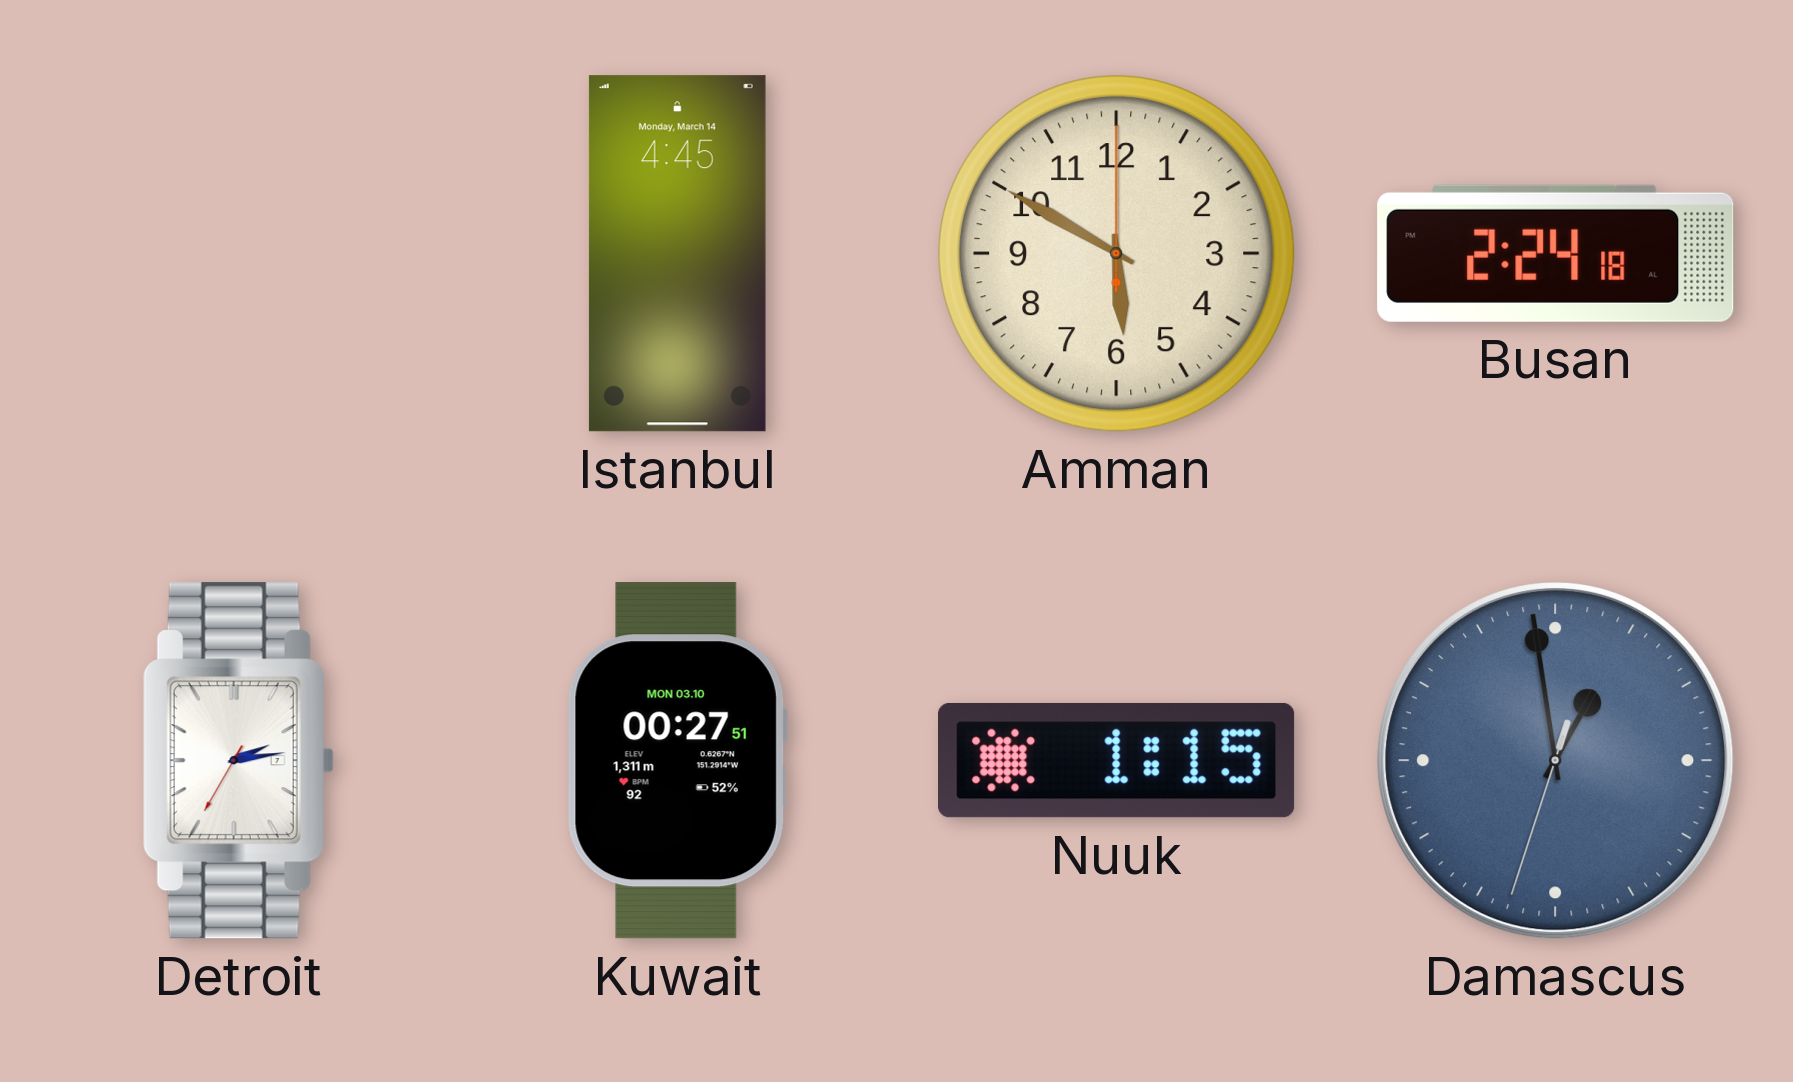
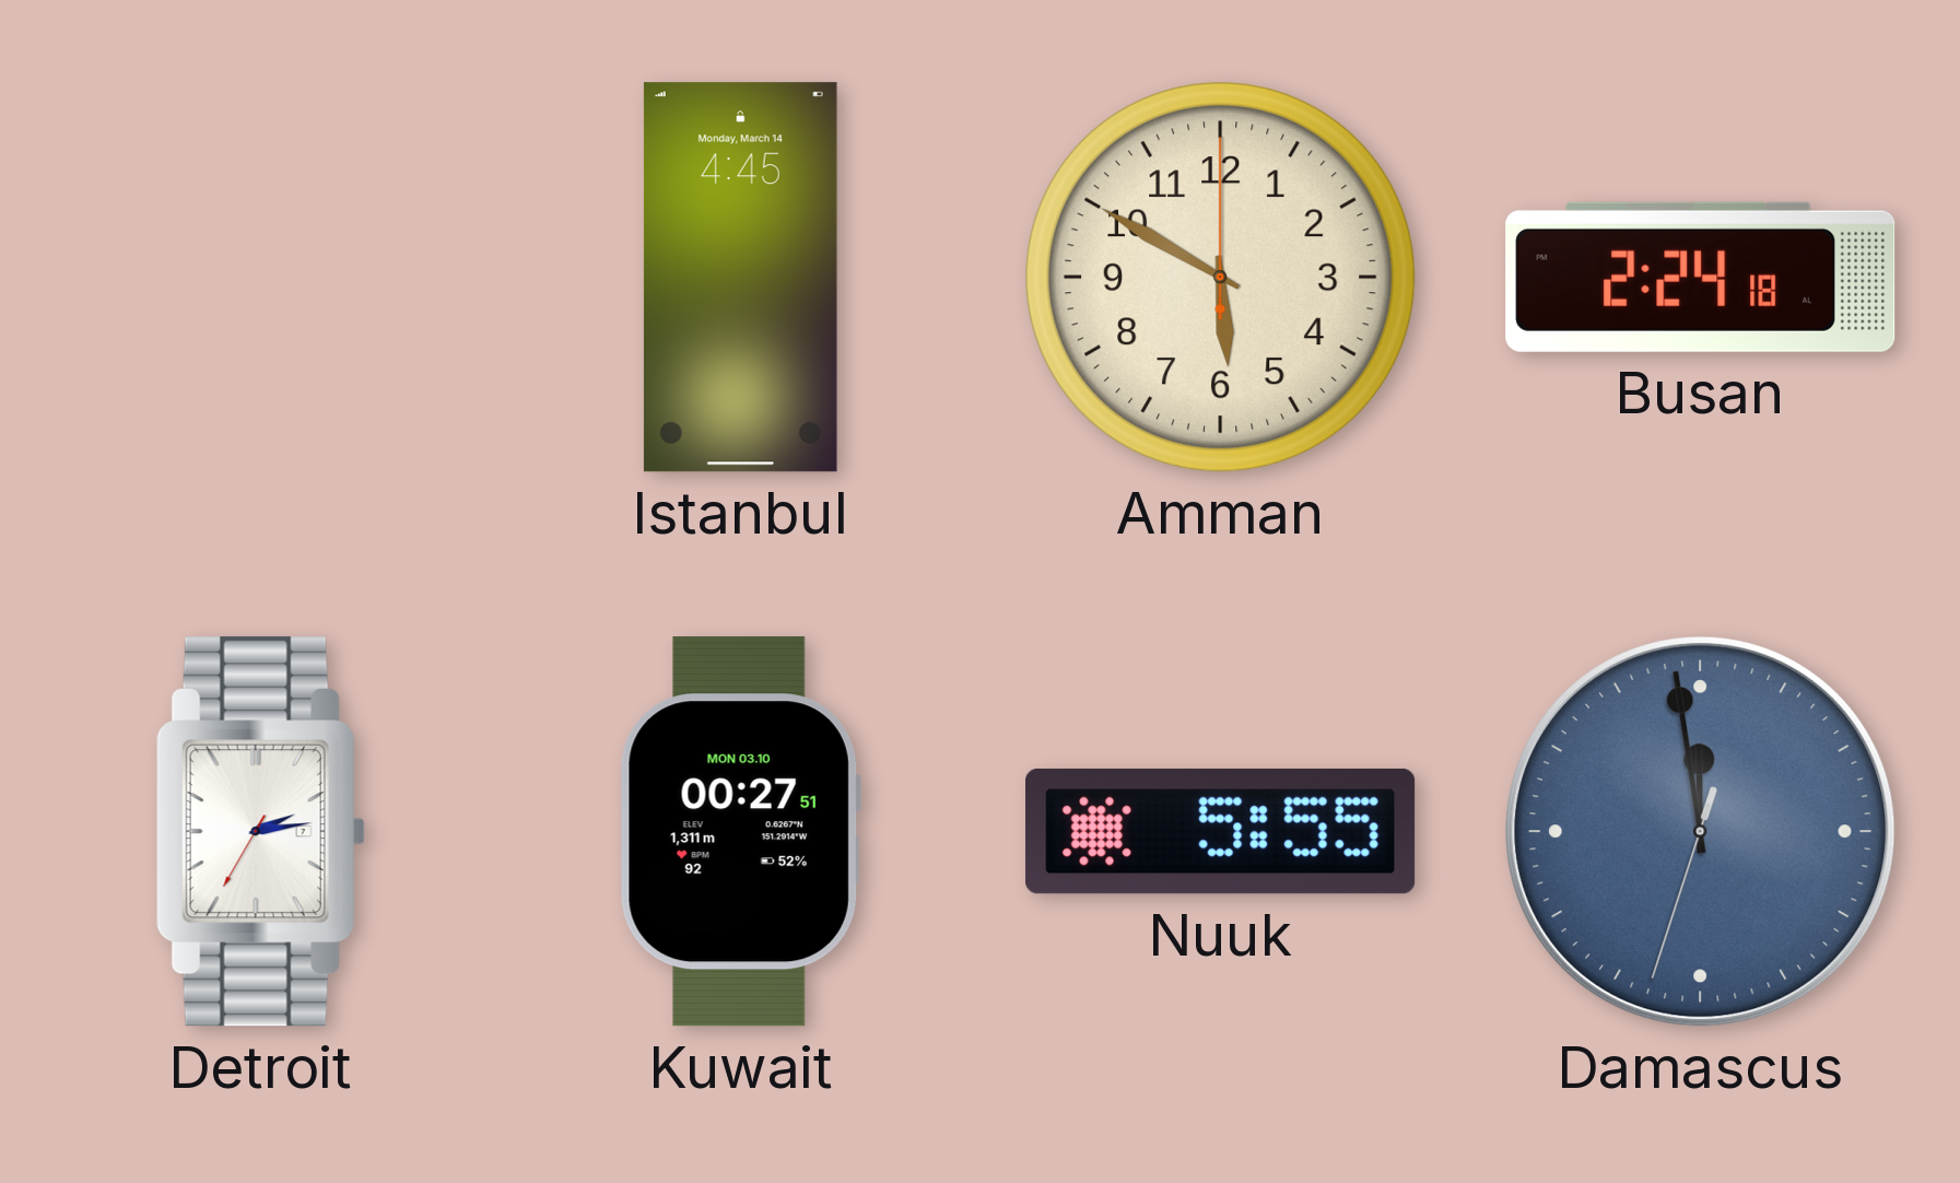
Nuuk: 1:15 -> 5:55 (1221, 831)
Damascus: 12:58 -> 11:58 (1701, 832)
